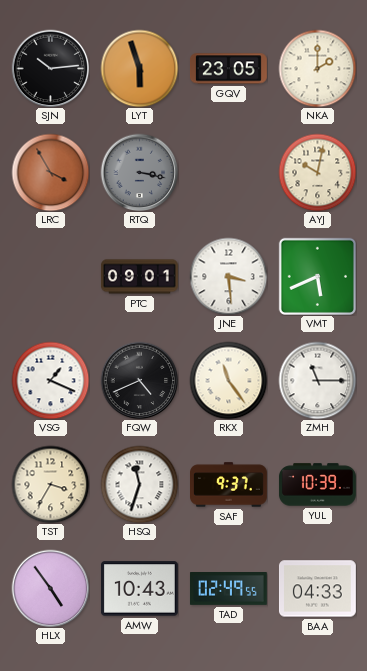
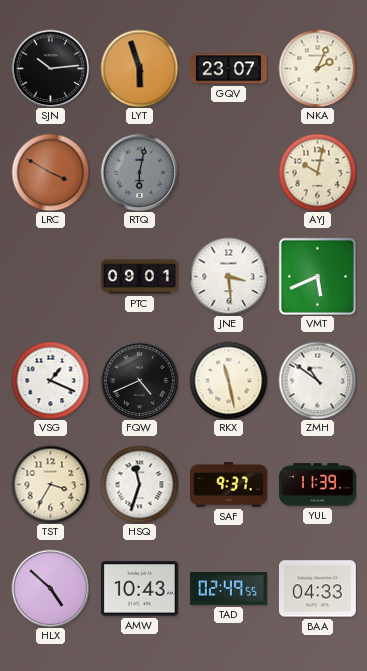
GQV: 23:05 -> 23:07 (228, 69)
NKA: 2:00 -> 2:04 (317, 68)
LRC: 3:55 -> 3:50 (50, 172)
RTQ: 3:17 -> 6:02 (139, 172)
RKX: 11:24 -> 11:28 (228, 380)
ZMH: 11:15 -> 10:51 (317, 380)
YUL: 10:39 -> 11:39 (318, 485)
HLX: 4:54 -> 4:52 (50, 588)
